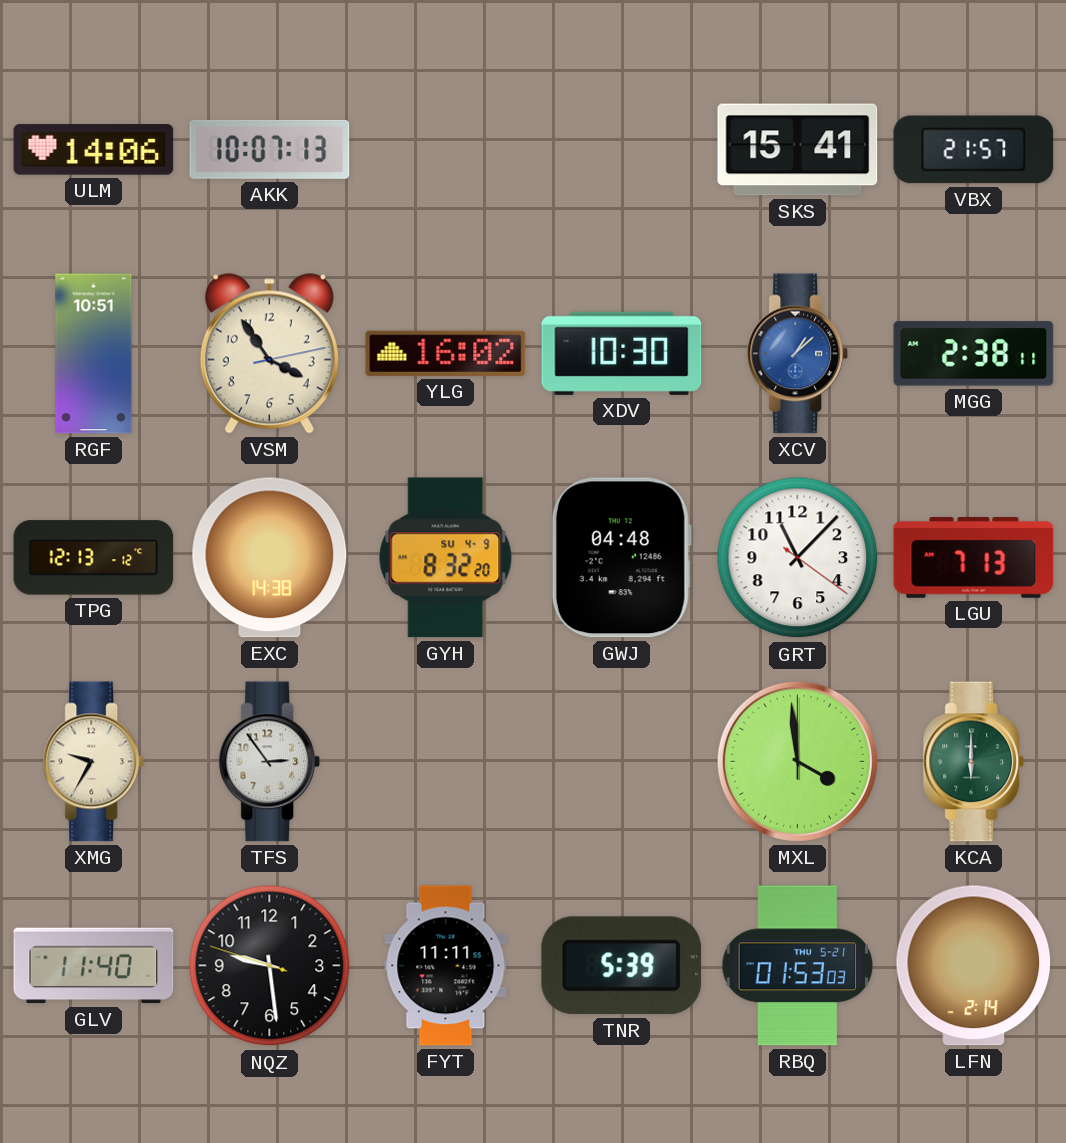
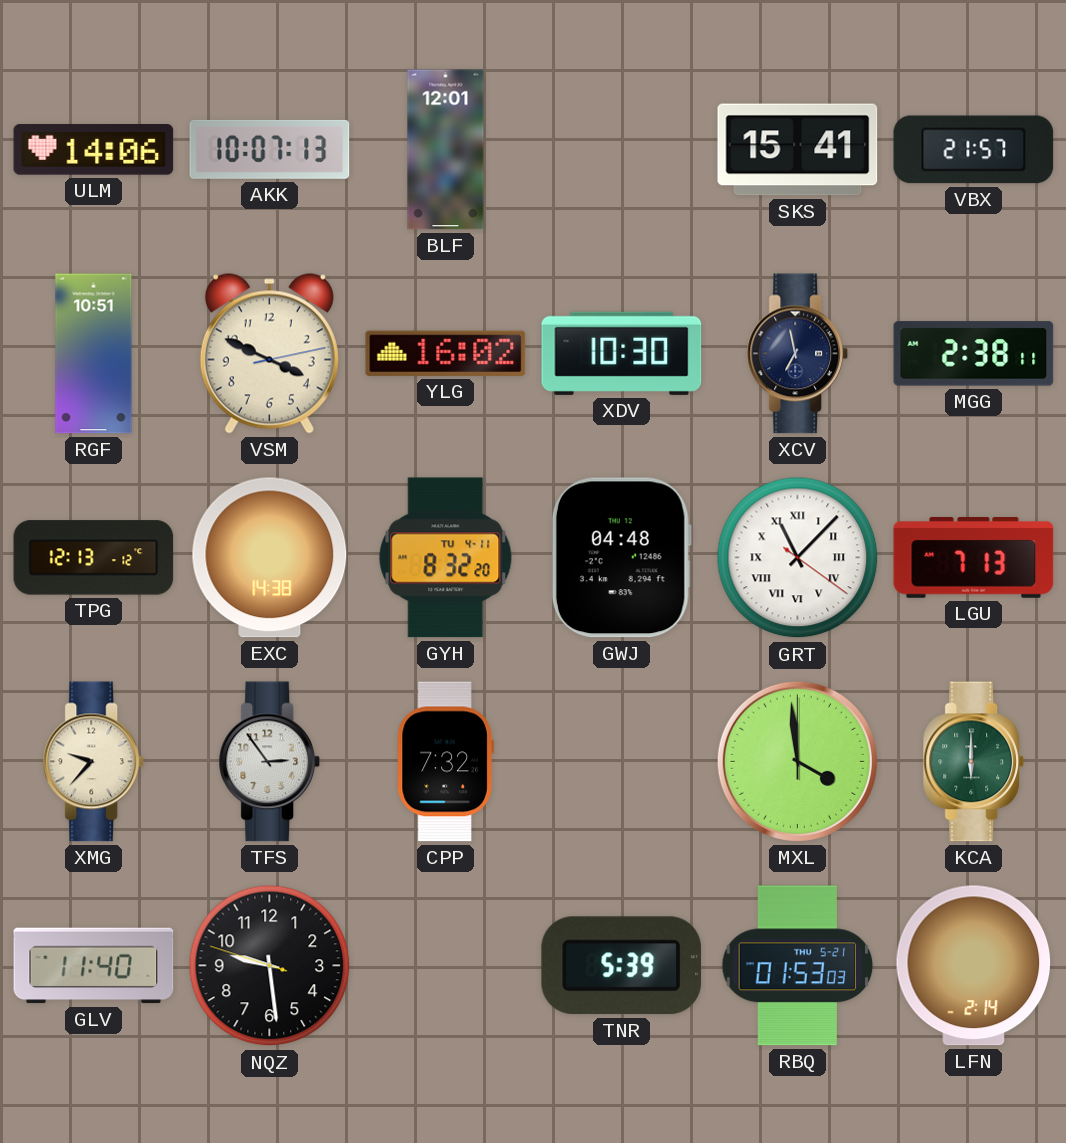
BLF: none -> 12:01 (446, 150)
VSM: 3:54 -> 3:49 (269, 354)
XCV: 1:08 -> 6:58 (798, 354)
XCV dial: blue -> navy (798, 354)
GYH date: SU 4-9 -> TU 4-11 (446, 558)
GRT numerals: Arabic -> Roman (798, 558)
XMG: 9:35 -> 9:37 (94, 762)
CPP: none -> 7:32 (445, 762)
FYT: 11:11 -> none (446, 966)
